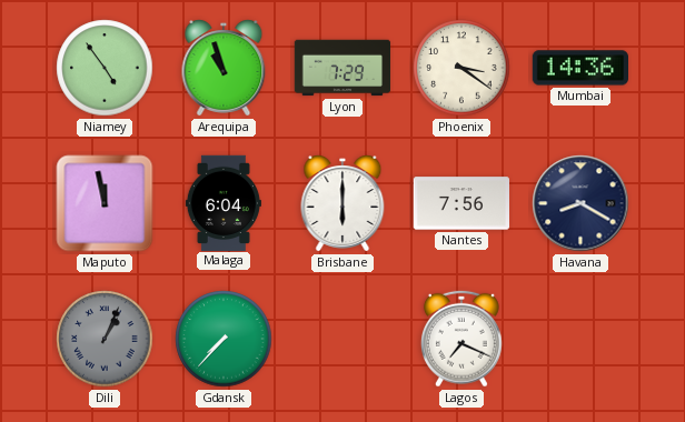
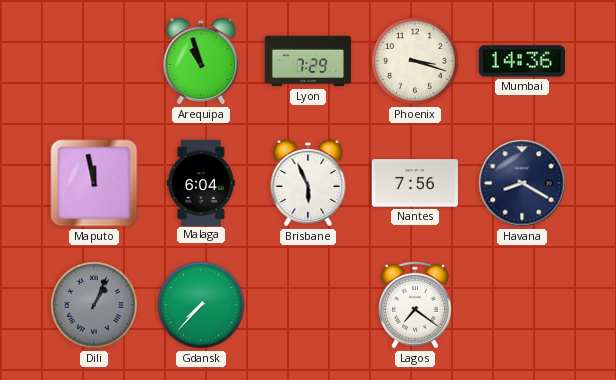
Niamey: 4:54 -> none (105, 68)
Phoenix: 3:21 -> 3:18 (415, 61)
Brisbane: 6:00 -> 5:56 (308, 183)
Lagos: 7:19 -> 7:21 (415, 305)
